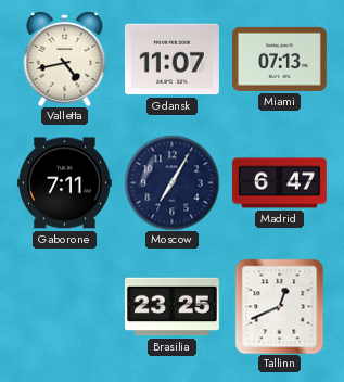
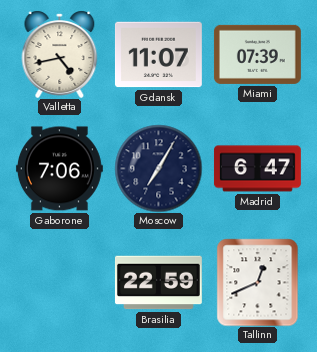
Miami: 07:13 -> 07:39 (257, 54)
Gaborone: 7:11 -> 7:06 (59, 169)
Brasilia: 23:25 -> 22:59 (158, 283)
